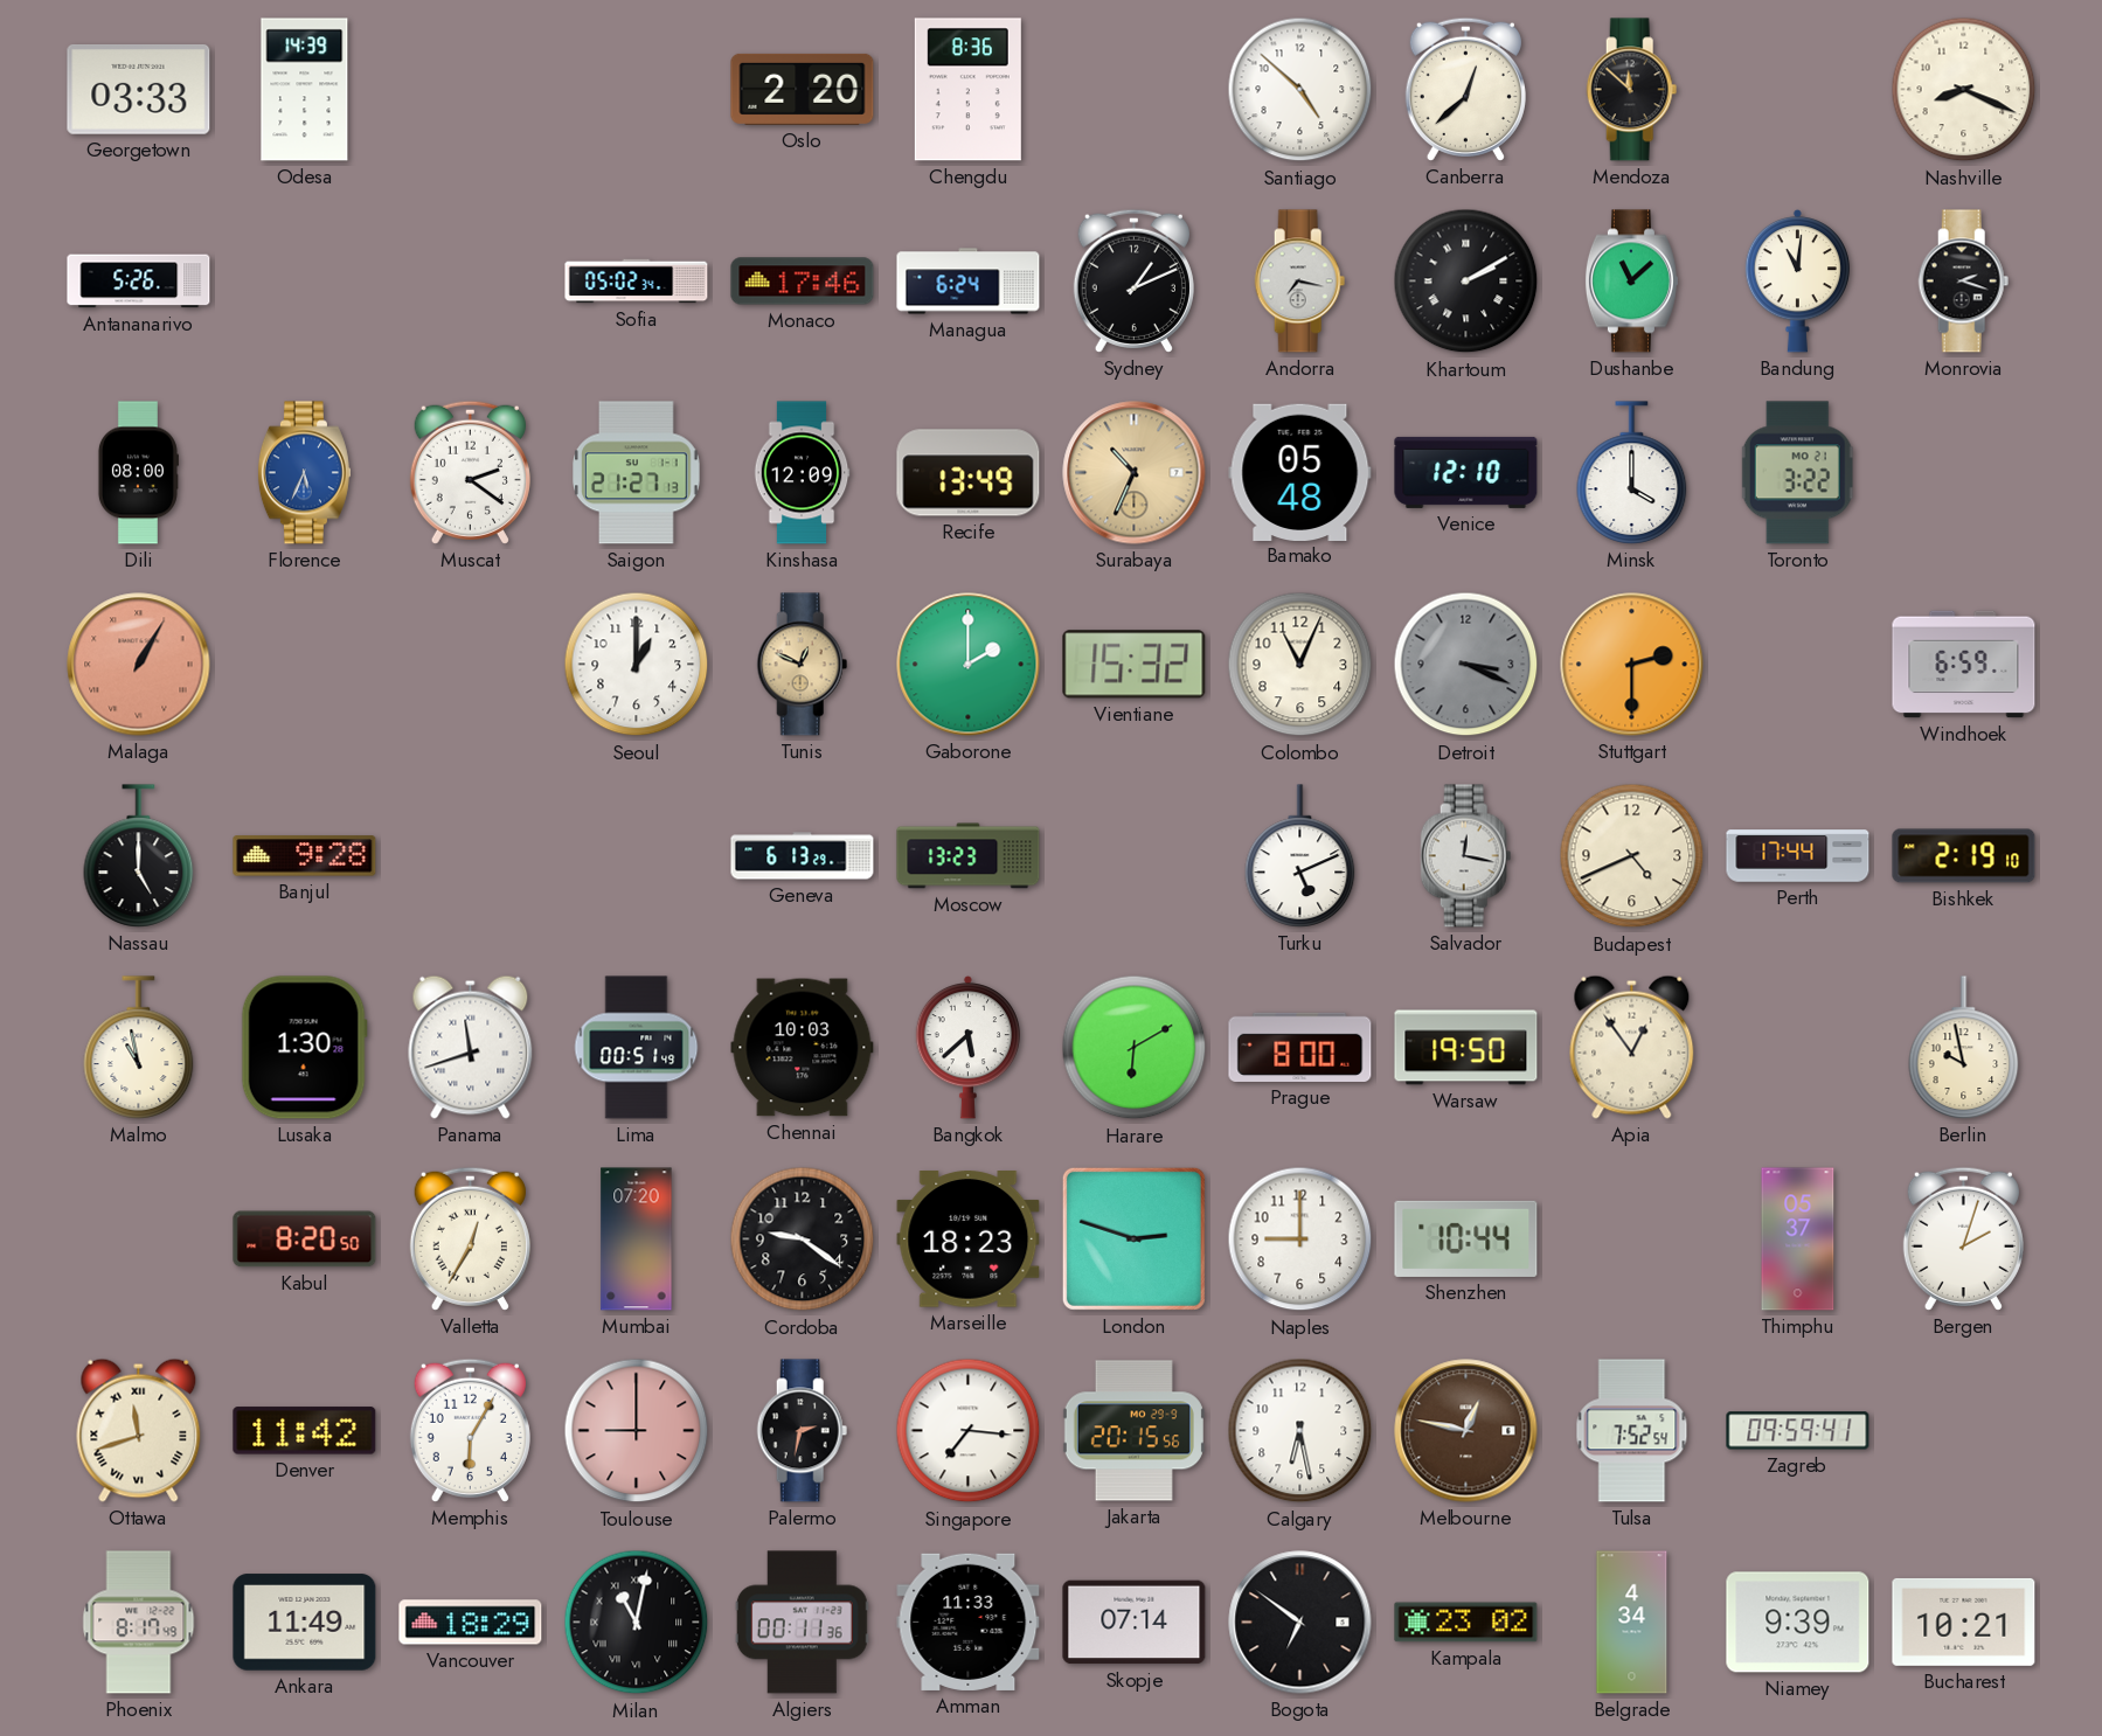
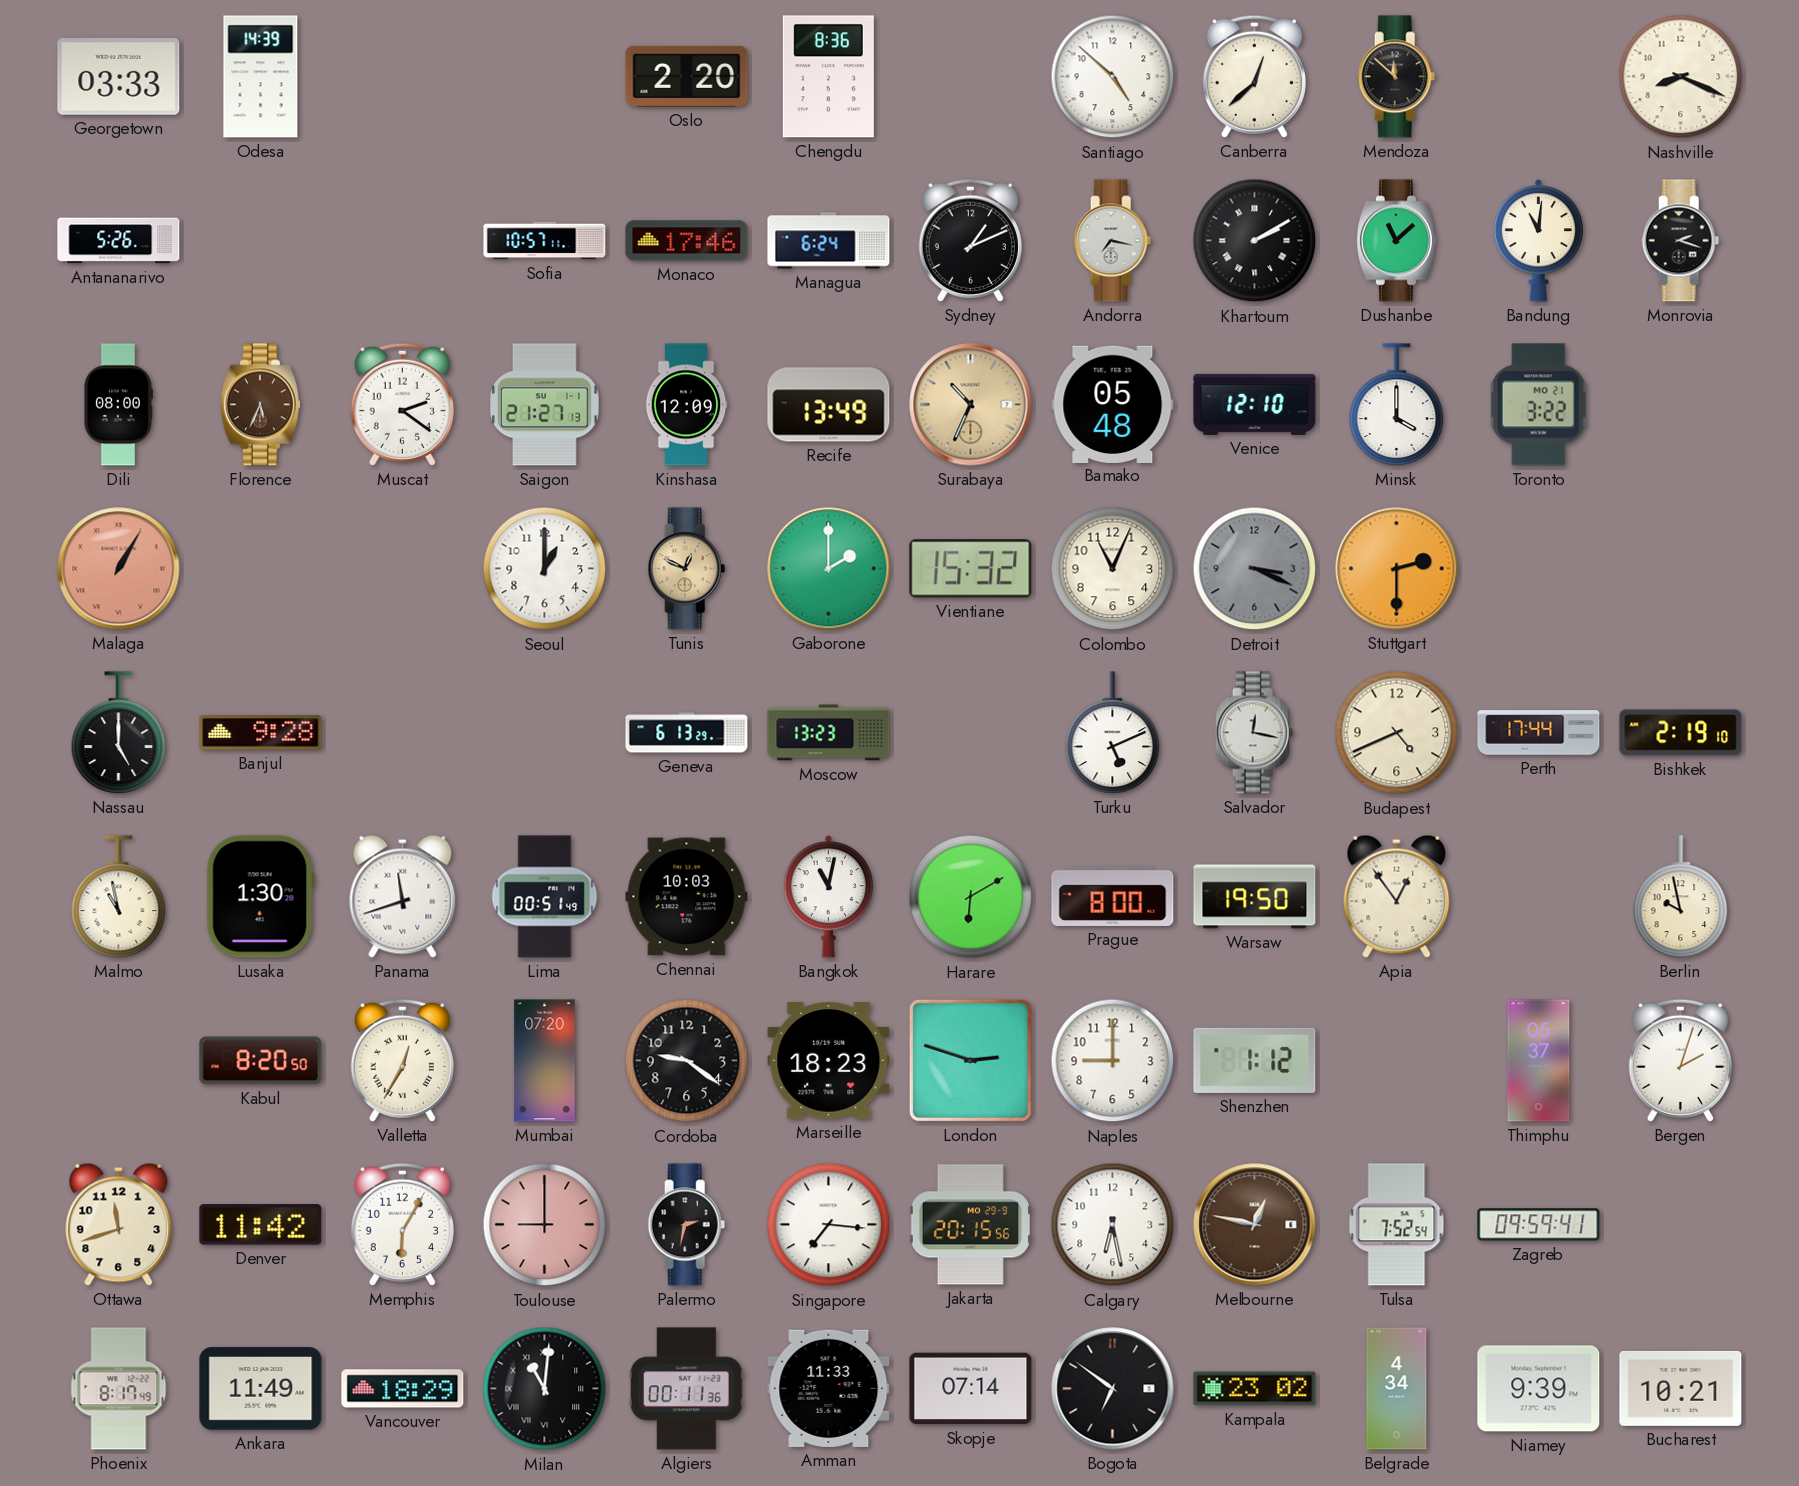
Sofia: 05:02 -> 10:57 (545, 241)
Florence dial: blue -> brown (260, 405)
Windhoek: 6:59 -> none (1964, 665)
Bangkok: 5:38 -> 11:02 (829, 896)
Shenzhen: 10:44 -> 1:12 (1255, 1060)
Ottawa numerals: Roman -> Arabic (119, 1224)
Milan: 11:02 -> 11:01 (545, 1389)
